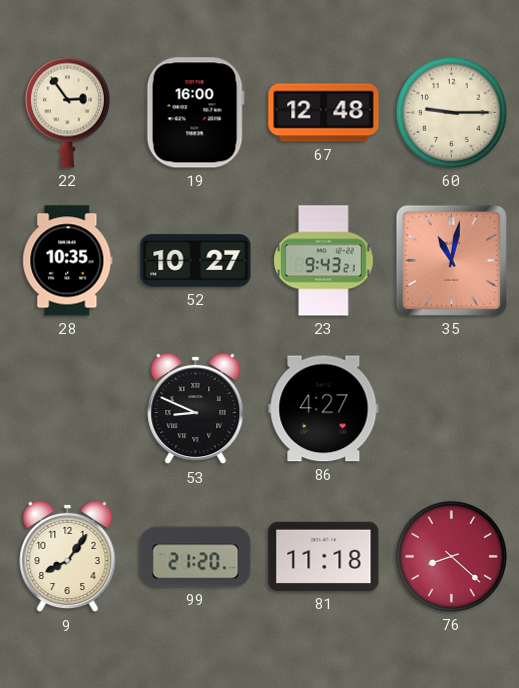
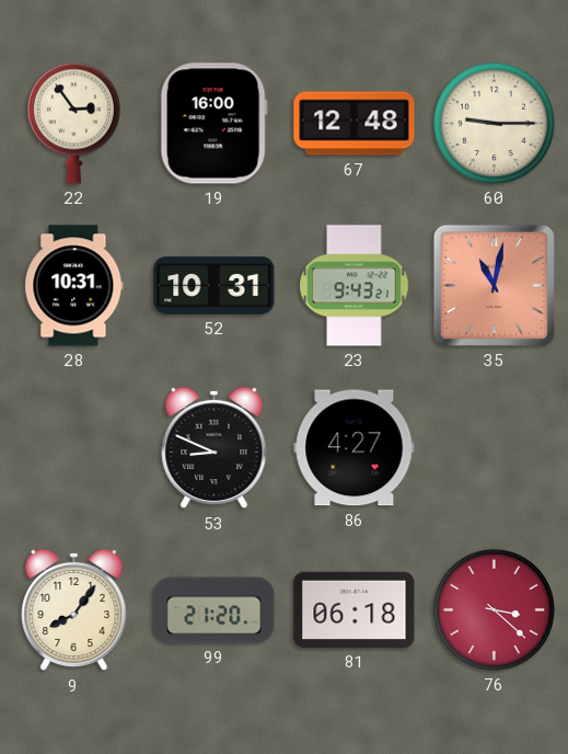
28: 10:35 -> 10:31 (74, 286)
52: 10:27 -> 10:31 (215, 286)
81: 11:18 -> 06:18 (355, 609)
76: 8:22 -> 3:22 (494, 609)
